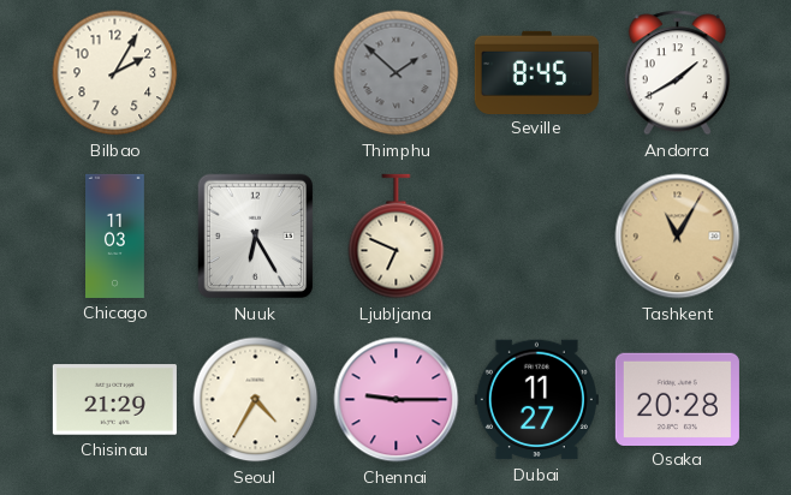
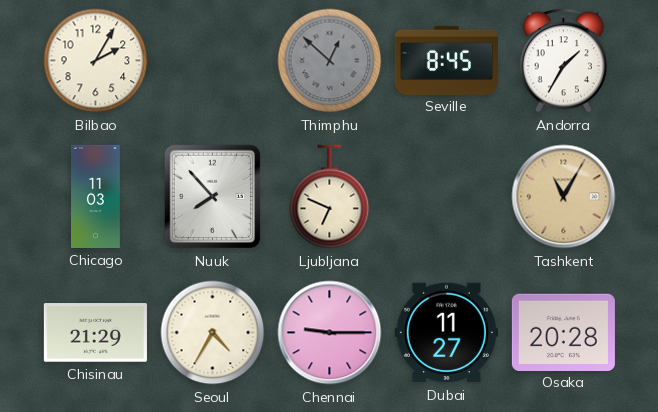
Thimphu: 1:52 -> 12:52 (330, 61)
Andorra: 1:40 -> 1:35 (563, 61)
Nuuk: 6:25 -> 7:53 (213, 197)
